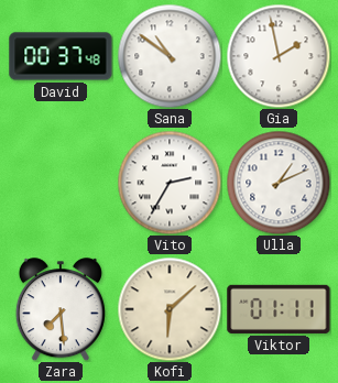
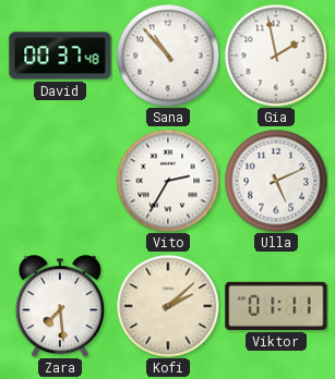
Sana: 10:51 -> 10:53 (168, 56)
Ulla: 1:11 -> 5:11 (276, 181)
Kofi: 6:08 -> 2:08 (168, 306)
